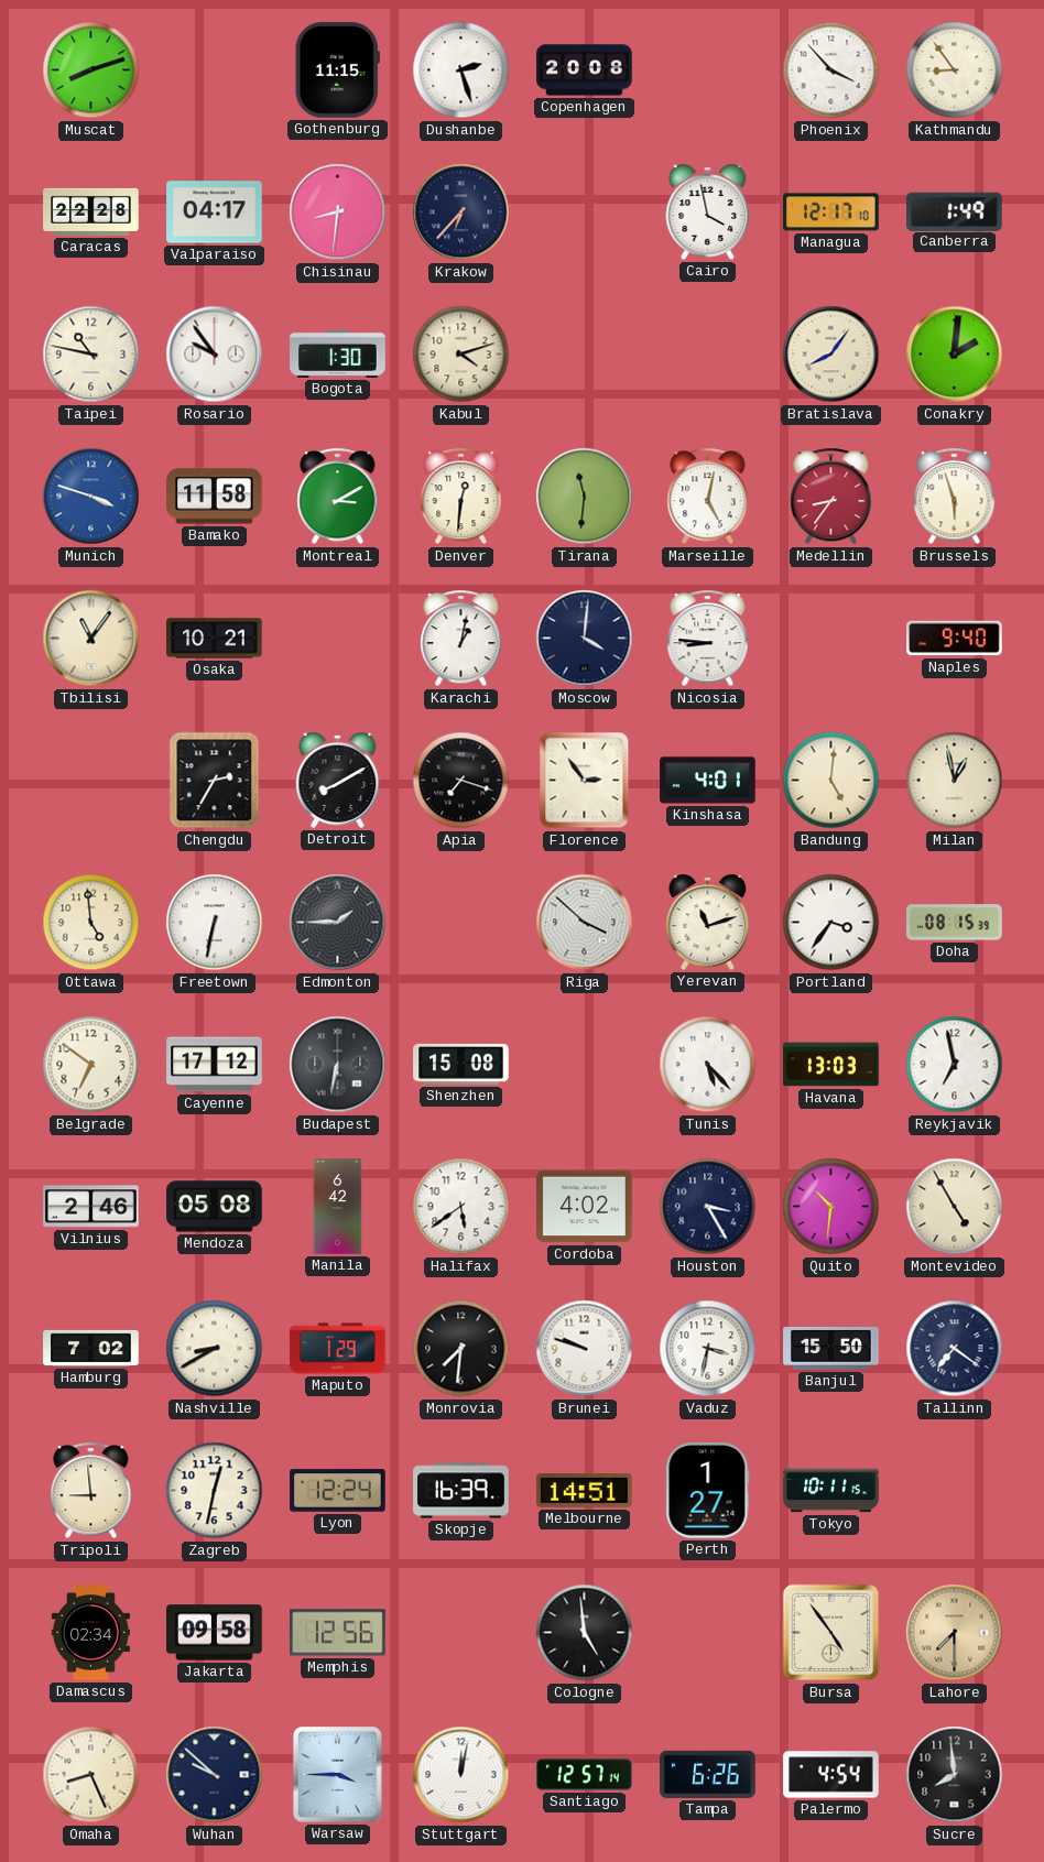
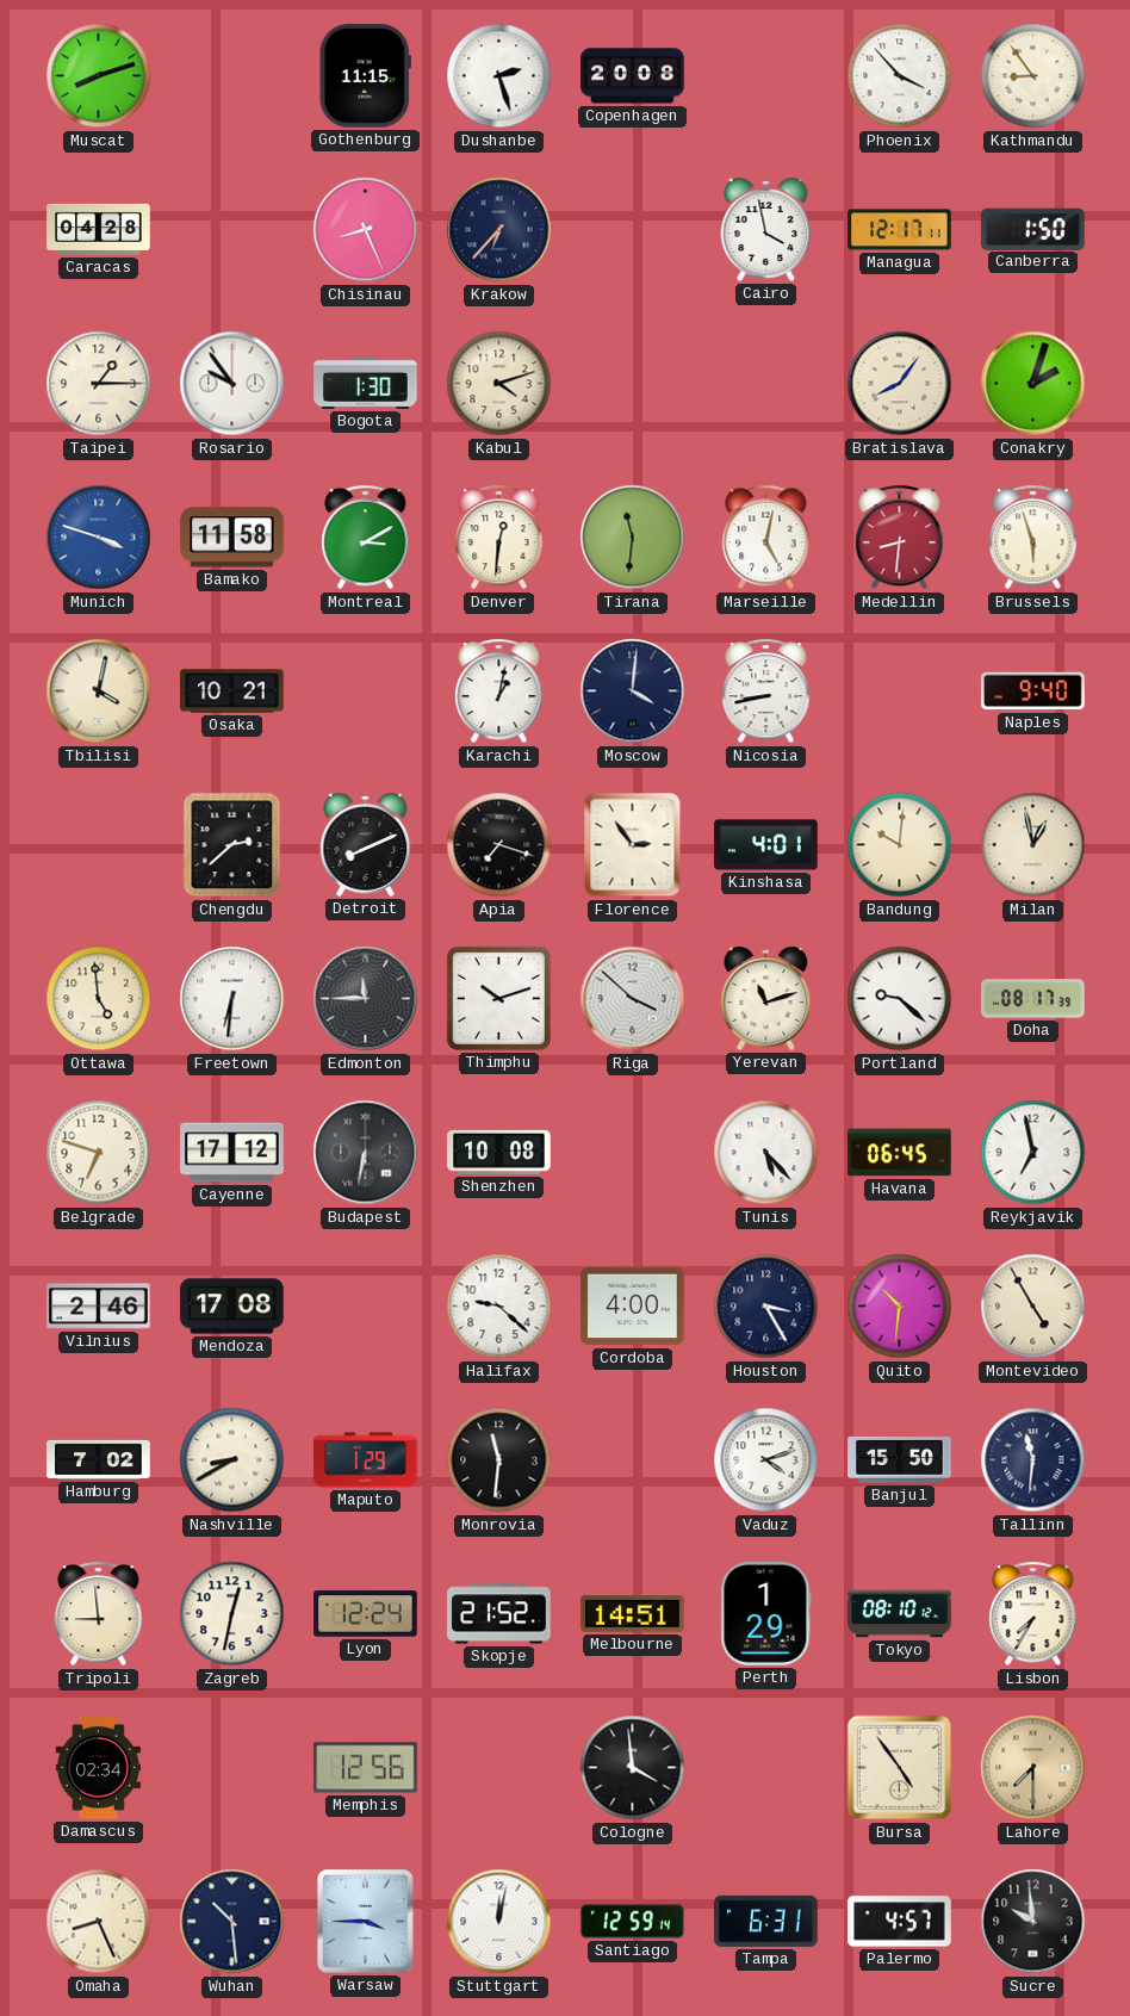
Caracas: 22:28 -> 04:28 (99, 229)
Valparaiso: 04:17 -> none (215, 213)
Chisinau: 8:31 -> 8:26 (366, 230)
Managua: 12:17:10 -> 12:17:11 (900, 230)
Canberra: 1:49 -> 1:50 (1033, 229)
Taipei: 10:47 -> 1:15 (99, 384)
Conakry: 2:01 -> 2:03 (1033, 384)
Medellin: 8:36 -> 8:31 (900, 538)
Tbilisi: 11:06 -> 4:02 (99, 691)
Nicosia: 8:46 -> 8:43 (766, 691)
Chengdu: 2:35 -> 2:38 (232, 845)
Detroit: 8:10 -> 8:11 (366, 844)
Bandung: 5:01 -> 10:01 (900, 845)
Freetown: 6:32 -> 6:31 (232, 999)
Edmonton: 1:45 -> 11:45 (366, 999)
Thimphu: none -> 10:12 (498, 998)
Portland: 3:36 -> 9:22 (900, 999)
Doha: 08:15 -> 08:17 (1033, 999)
Belgrade: 6:51 -> 6:48 (99, 1153)
Shenzhen: 15:08 -> 10:08 (499, 1152)
Havana: 13:03 -> 06:45 (900, 1153)
Mendoza: 05:08 -> 17:08 (232, 1307)
Manila: 6:42 -> none (338, 1207)
Halifax: 5:39 -> 9:22 (499, 1307)
Cordoba: 4:02 -> 4:00 (633, 1307)
Monrovia: 7:31 -> 11:31 (499, 1460)
Brunei: 9:48 -> none (585, 1349)
Vaduz: 3:32 -> 4:12 (766, 1460)
Tallinn: 7:21 -> 11:31 (1033, 1460)
Skopje: 16:39 -> 21:52 (499, 1614)
Perth: 1:27 -> 1:29 (766, 1614)
Tokyo: 10:11 -> 08:10 (900, 1614)
Lisbon: none -> 7:35 (1033, 1614)
Jakarta: 09:58 -> none (215, 1633)
Cologne: 4:59 -> 3:59 (633, 1768)
Wuhan: 9:52 -> 10:29 (232, 1922)
Santiago: 12:57 -> 12:59 (633, 1922)
Tampa: 6:26 -> 6:31 (766, 1921)
Palermo: 4:54 -> 4:57 (900, 1922)
Sucre: 7:59 -> 9:59 (1033, 1922)
